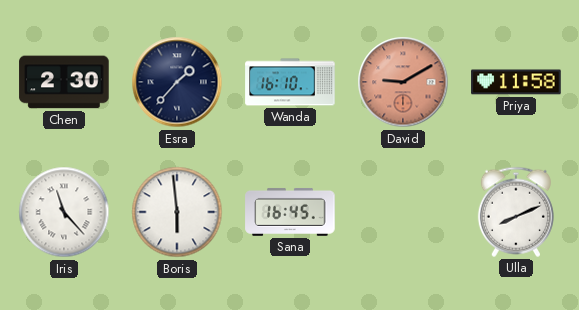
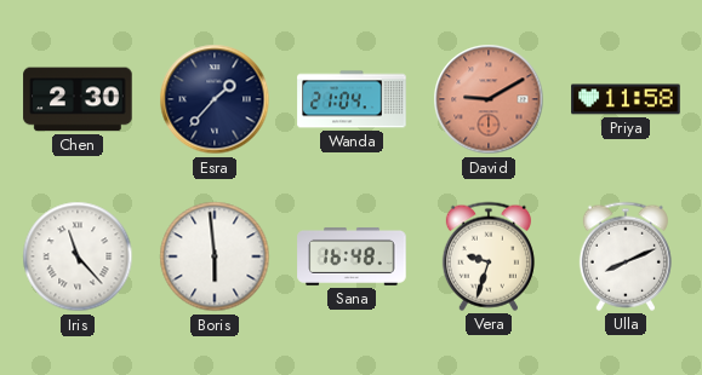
Wanda: 16:10 -> 21:04 (352, 99)
Sana: 16:45 -> 16:48 (352, 256)
Vera: none -> 9:33 (489, 256)
